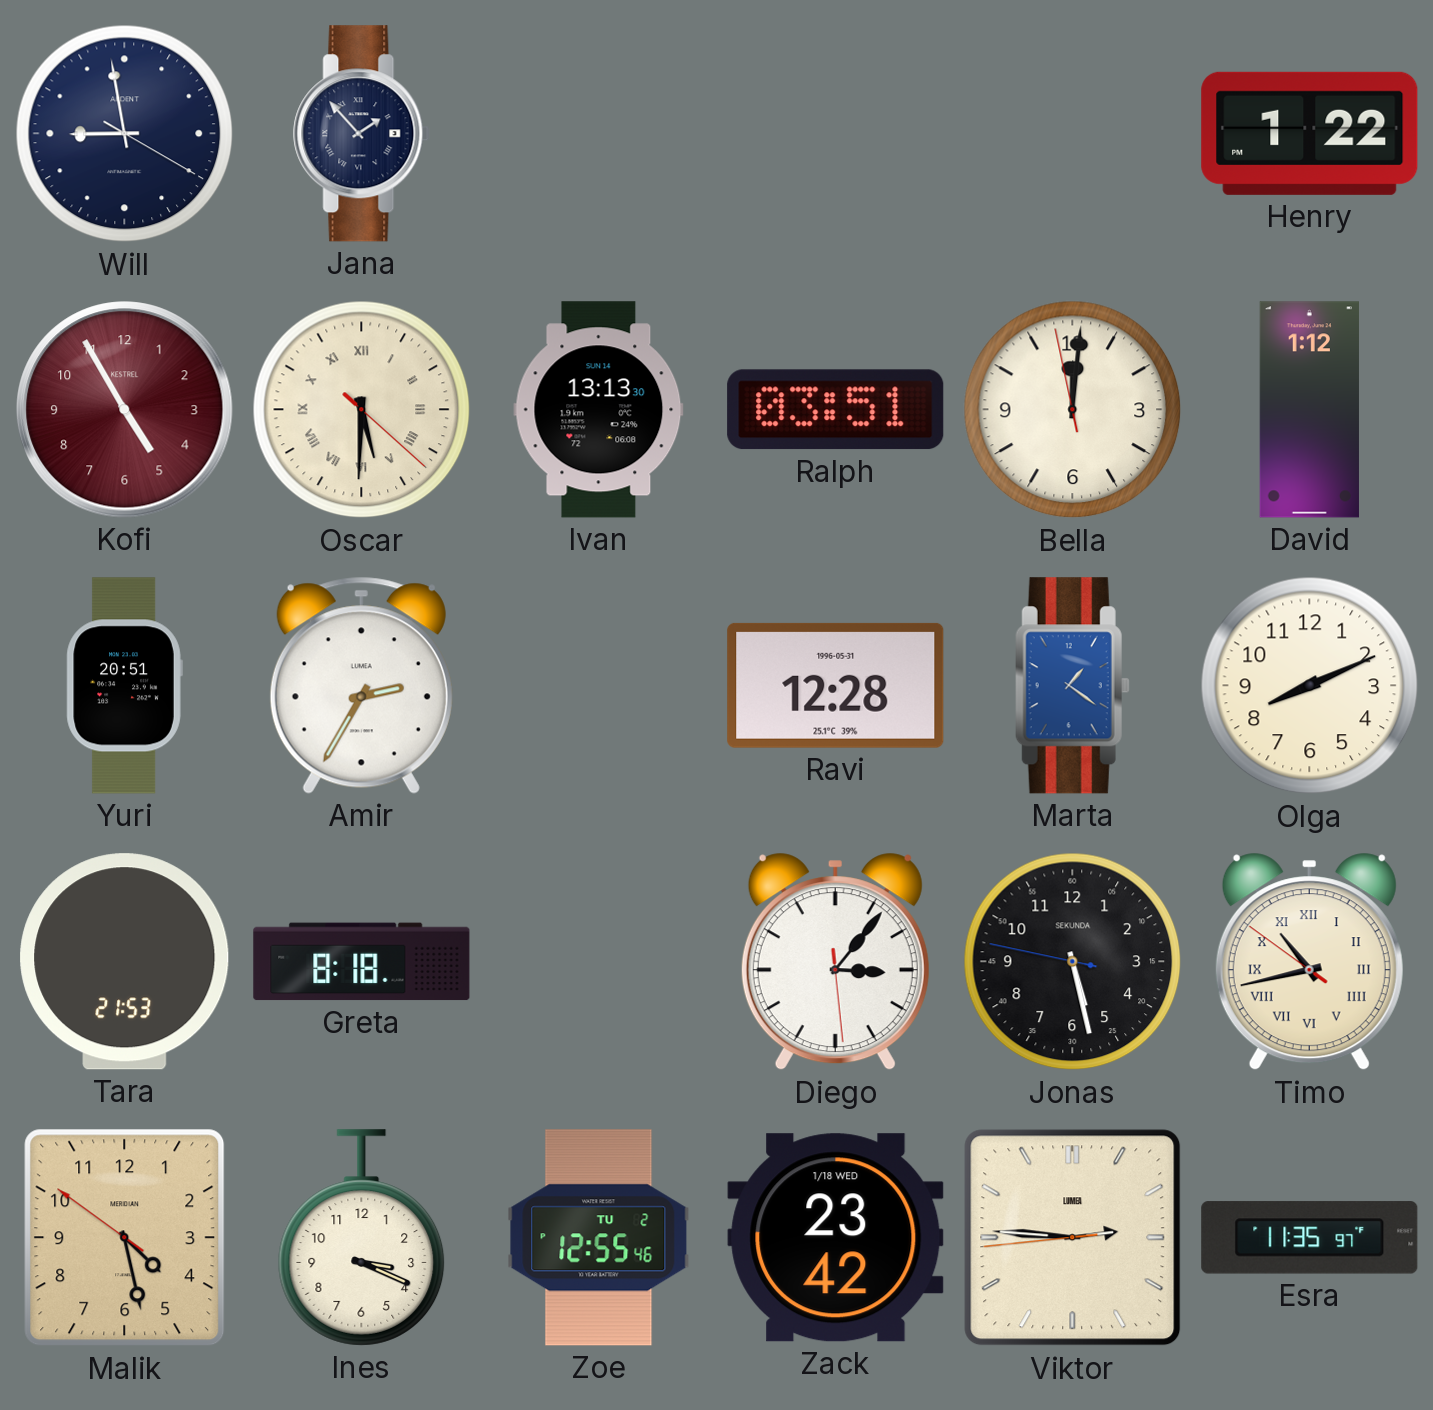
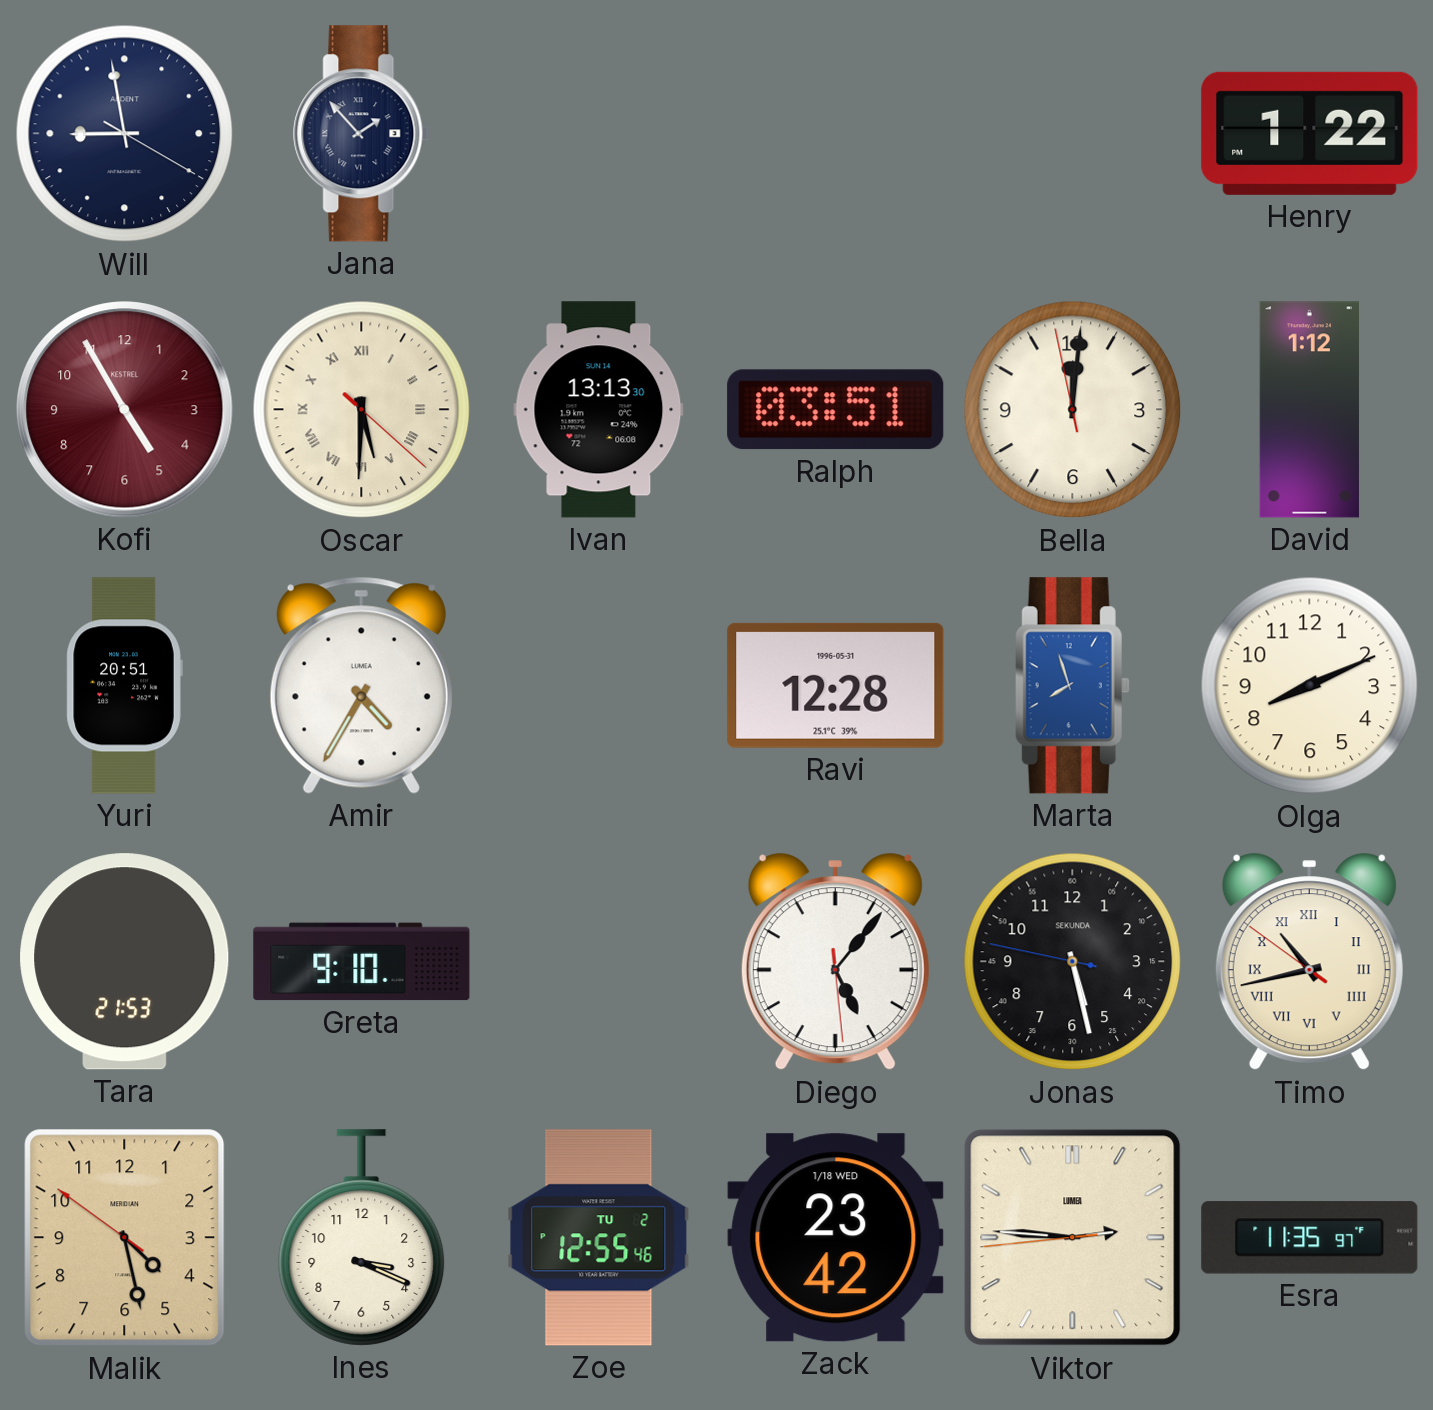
Amir: 2:35 -> 4:35 (361, 685)
Marta: 1:21 -> 7:57 (1072, 686)
Greta: 8:18 -> 9:10 (362, 962)
Diego: 3:06 -> 5:06 (835, 962)
